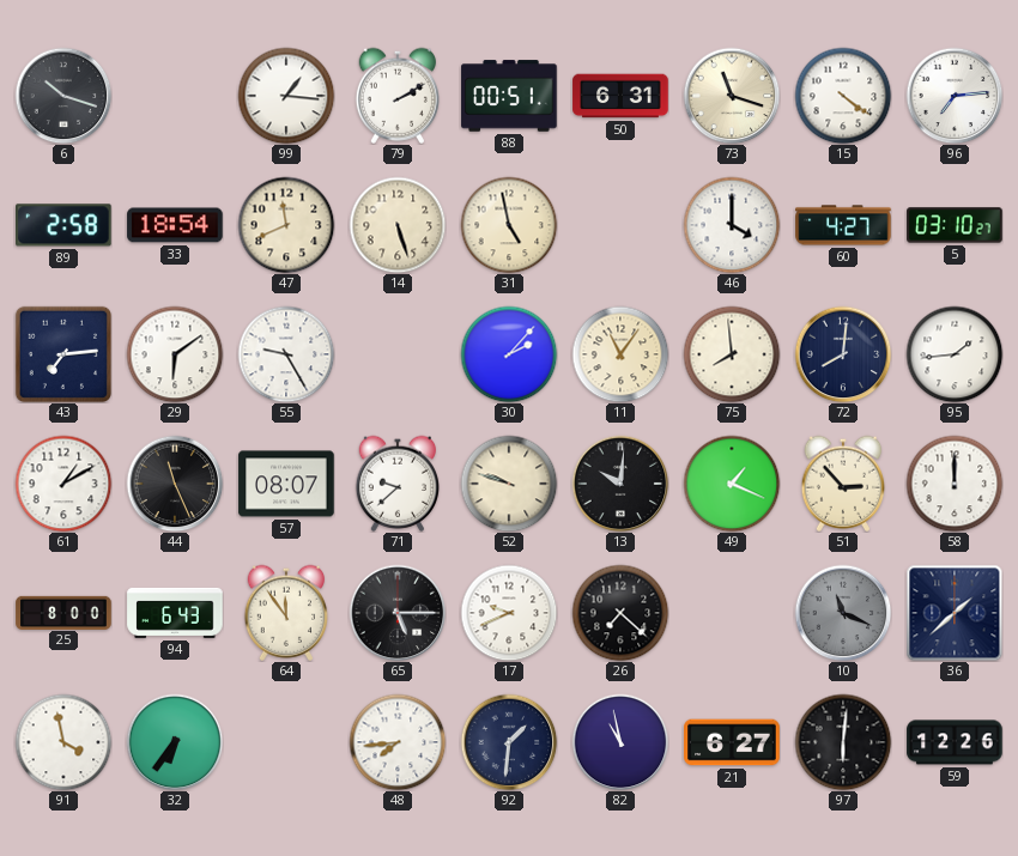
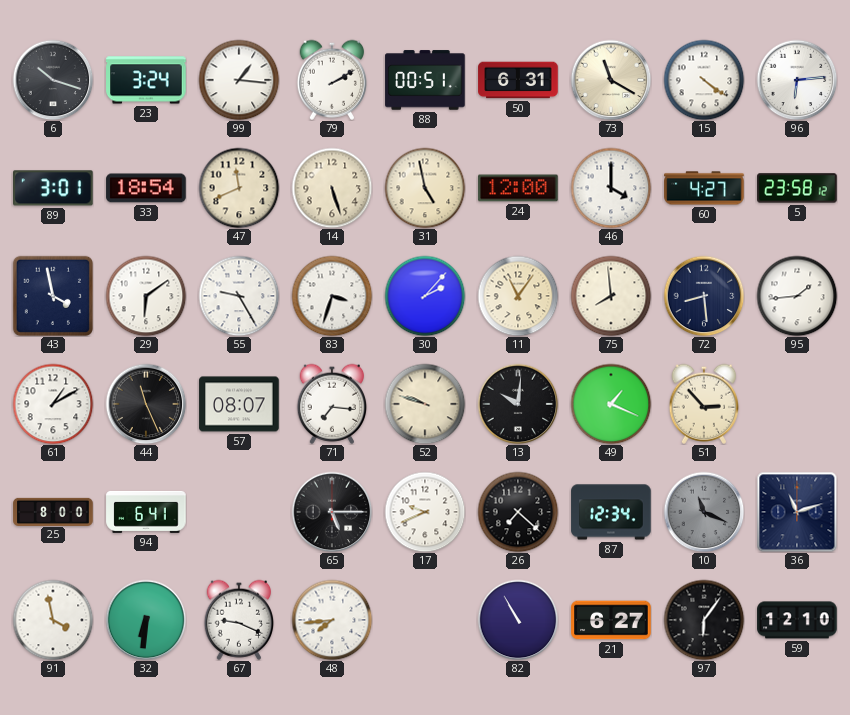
23: none -> 3:24 (146, 80)
73: 11:18 -> 11:20 (611, 80)
96: 7:14 -> 6:14 (797, 80)
89: 2:58 -> 3:01 (53, 188)
24: none -> 12:00 (518, 188)
5: 03:10 -> 23:58 (797, 188)
43: 7:14 -> 3:58 (52, 295)
83: none -> 3:33 (332, 296)
72: 8:01 -> 8:29 (704, 296)
71: 9:38 -> 7:16 (332, 404)
58: 12:00 -> none (955, 484)
94: 6:43 -> 6:41 (146, 512)
64: 11:54 -> none (286, 613)
87: none -> 12:34 (611, 512)
36: 1:38 -> 11:12 (797, 512)
32: 6:36 -> 6:31 (146, 620)
67: none -> 9:19 (239, 620)
92: 1:31 -> none (509, 742)
82: 10:58 -> 10:55 (518, 620)
97: 6:01 -> 6:06 (704, 620)
59: 12:26 -> 12:10 (797, 620)
